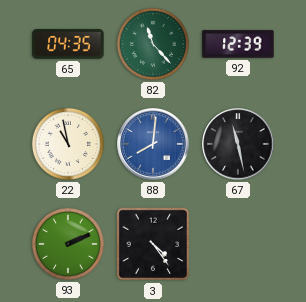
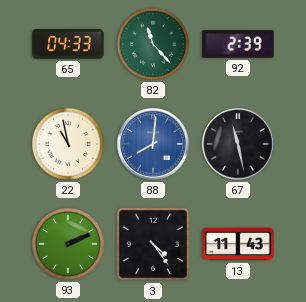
65: 04:35 -> 04:33 (68, 44)
92: 12:39 -> 2:39 (238, 44)
13: none -> 11:43 (238, 244)
